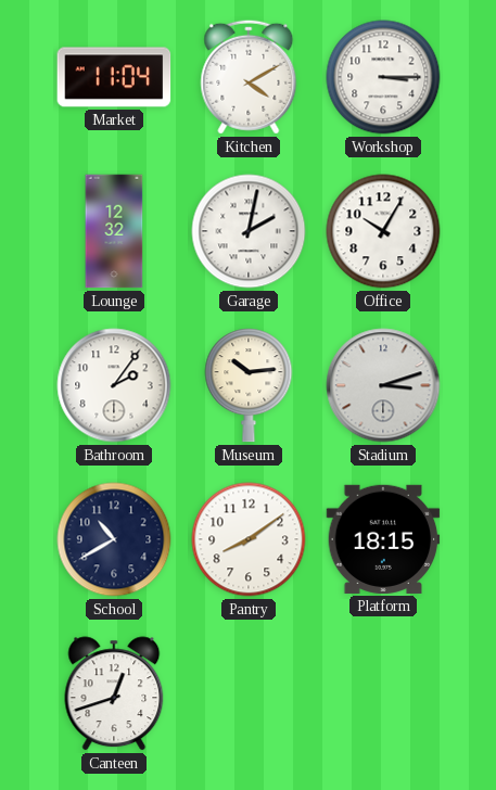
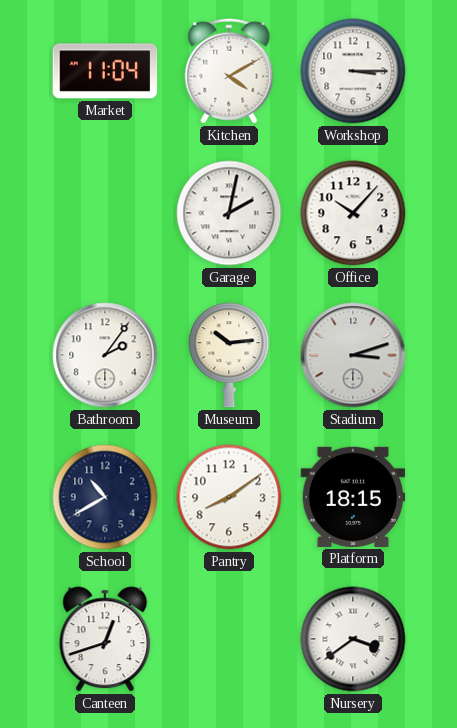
Lounge: 12:32 -> none (114, 231)
Office: 10:05 -> 10:07 (353, 213)
Nursery: none -> 3:39 (353, 639)
